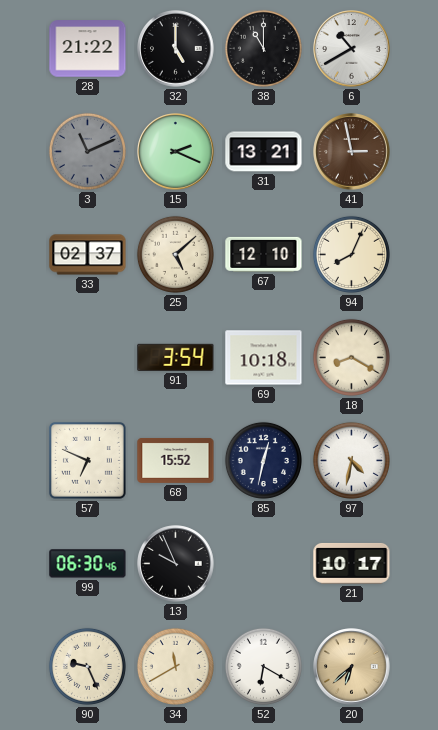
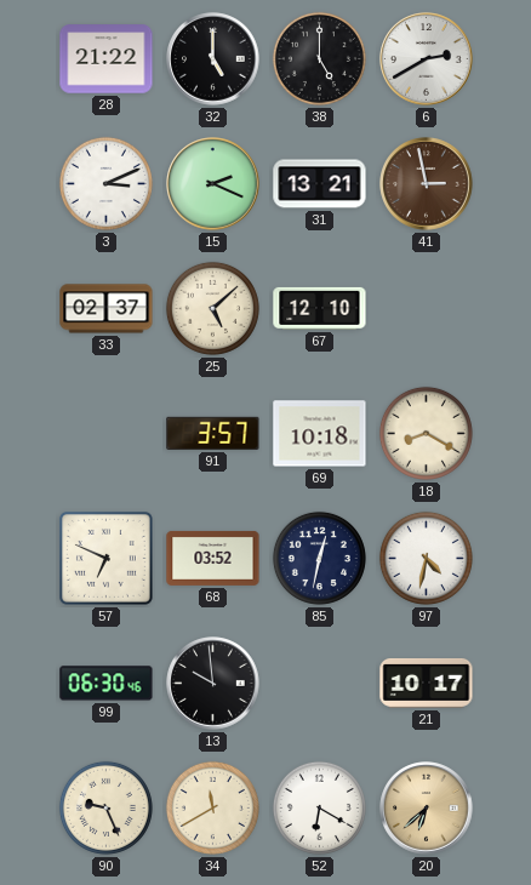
38: 11:00 -> 5:00 (319, 58)
6: 10:40 -> 2:40 (427, 59)
3: 11:11 -> 3:11 (105, 183)
3 dial: grey -> white (105, 183)
94: 8:04 -> none (351, 254)
91: 3:54 -> 3:57 (213, 433)
68: 15:52 -> 03:52 (213, 558)
13: 9:56 -> 9:59 (213, 684)
